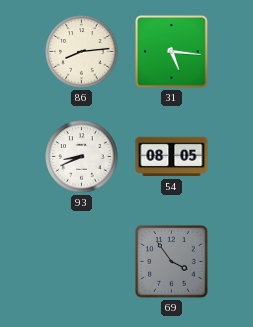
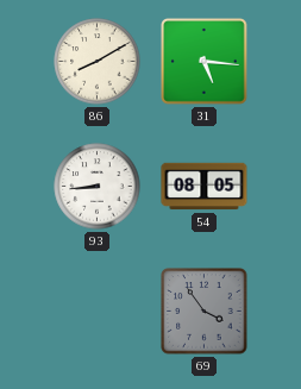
86: 8:14 -> 8:10 (98, 62)
93: 8:41 -> 8:44 (98, 187)
